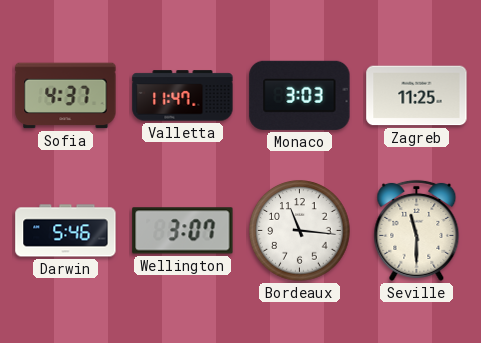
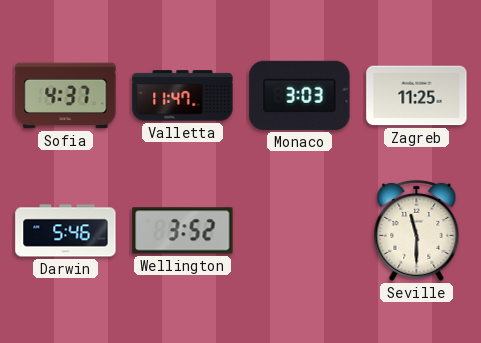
Wellington: 3:07 -> 3:52 (183, 231)
Bordeaux: 11:16 -> none (300, 231)
